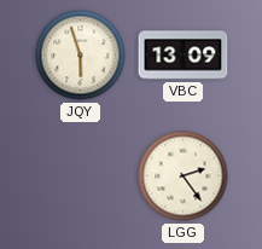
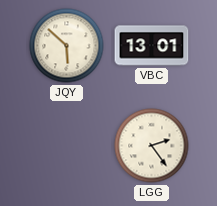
JQY: 5:57 -> 5:52 (67, 46)
VBC: 13:09 -> 13:01 (152, 46)
